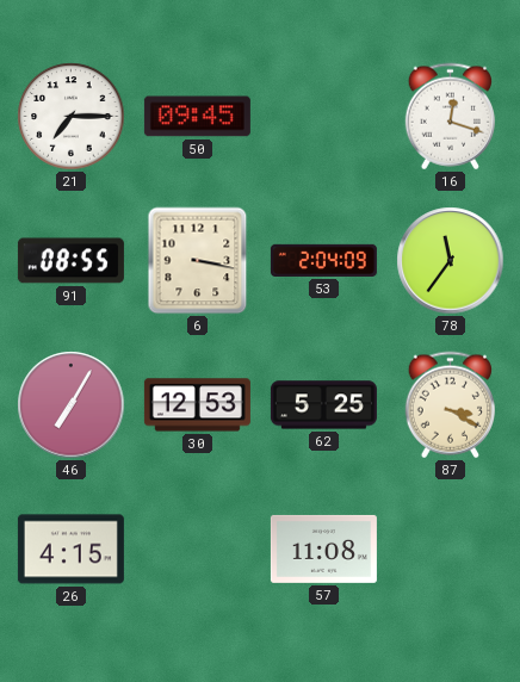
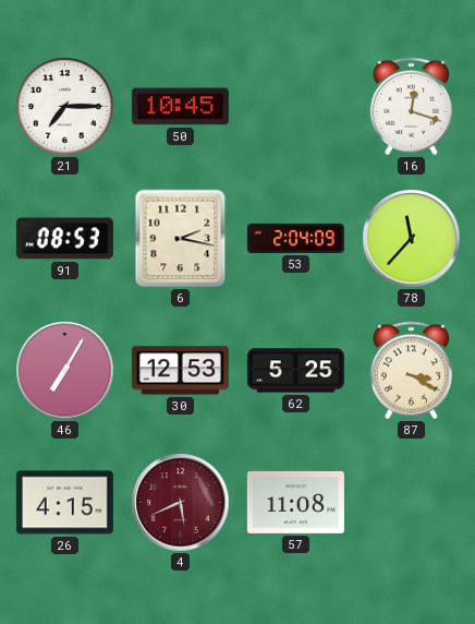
50: 09:45 -> 10:45 (180, 107)
91: 08:55 -> 08:53 (64, 239)
6: 3:17 -> 2:17 (181, 239)
78: 11:36 -> 11:37 (412, 239)
4: none -> 5:41 (181, 503)
